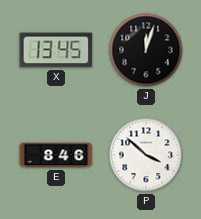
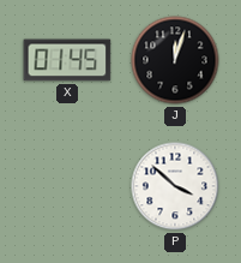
X: 13:45 -> 01:45 (67, 60)
E: 8:46 -> none (56, 155)
